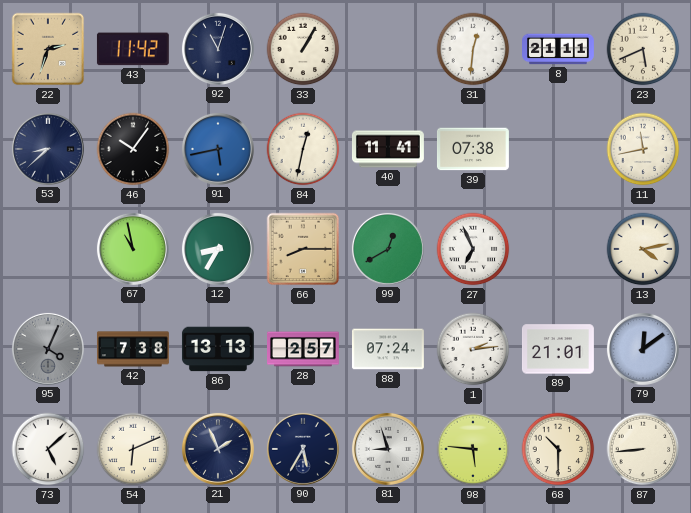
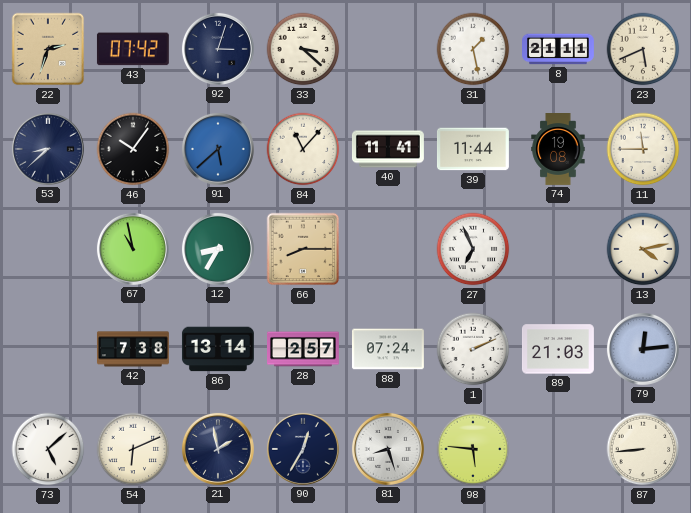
43: 11:42 -> 07:42 (133, 49)
92: 11:03 -> 3:03 (218, 49)
33: 1:05 -> 3:22 (303, 49)
31: 12:31 -> 1:28 (473, 49)
91: 5:43 -> 5:38 (218, 149)
84: 12:32 -> 11:07 (303, 149)
39: 07:38 -> 11:44 (473, 149)
74: none -> 19:08 (558, 150)
11: 11:43 -> 11:45 (643, 149)
99: 12:40 -> none (388, 249)
95: 4:04 -> none (48, 349)
86: 13:13 -> 13:14 (218, 349)
1: 2:14 -> 2:11 (473, 349)
89: 21:01 -> 21:03 (558, 349)
79: 12:09 -> 12:14 (643, 349)
21: 1:56 -> 1:58 (218, 449)
90: 5:35 -> 12:35 (303, 449)
81: 8:57 -> 8:27 (388, 449)
68: 10:30 -> none (558, 449)
